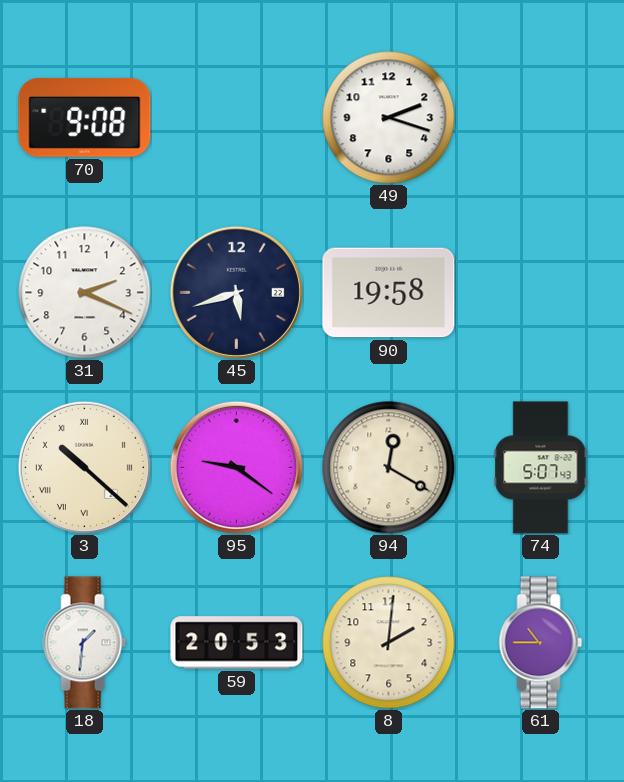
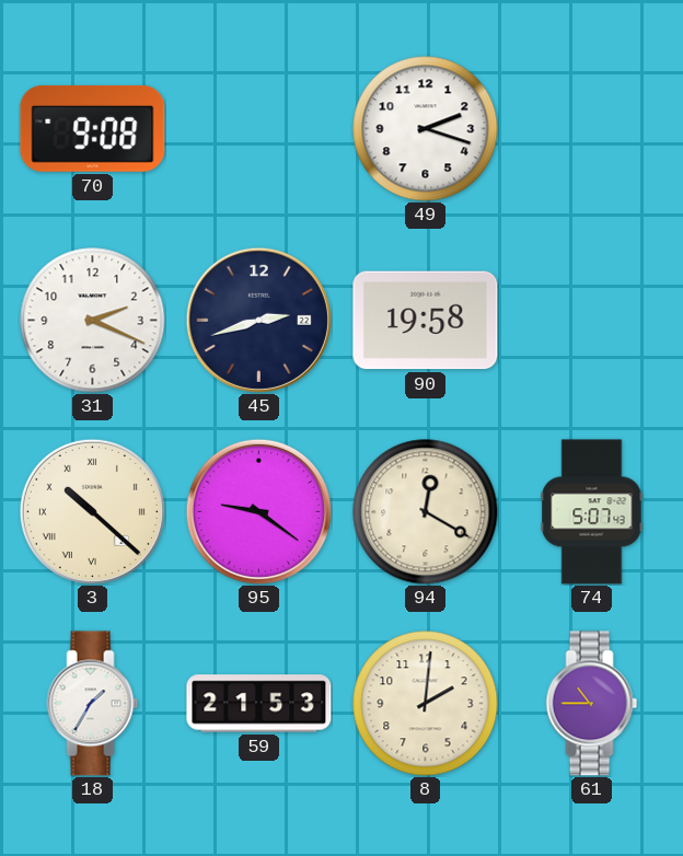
45: 5:42 -> 2:42 (258, 320)
18: 1:31 -> 1:35 (93, 704)
59: 20:53 -> 21:53 (259, 704)
